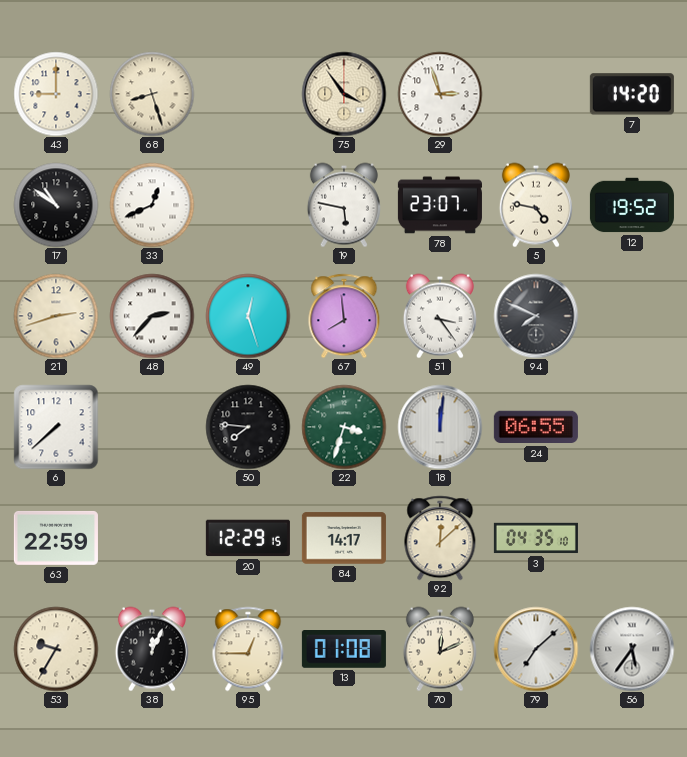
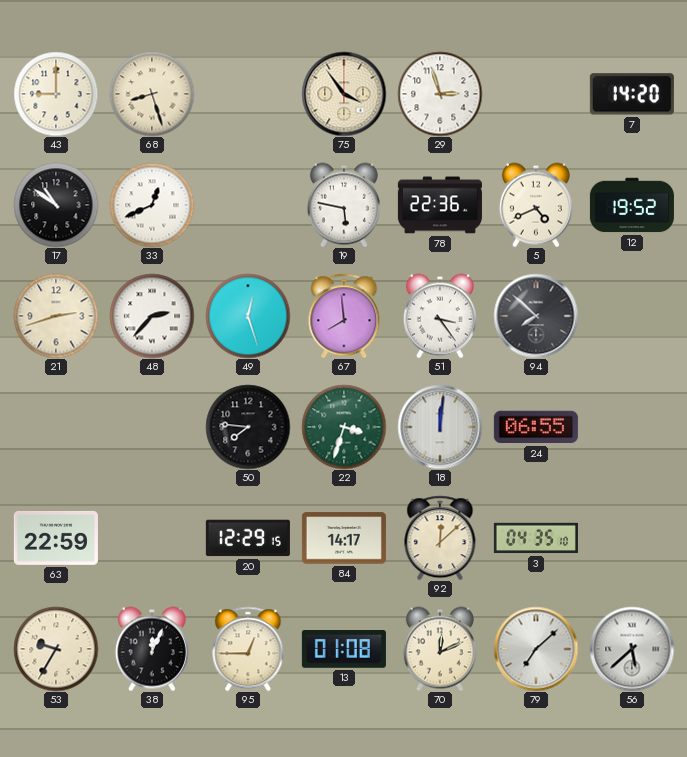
78: 23:07 -> 22:36 (440, 205)
5: 4:47 -> 4:41 (536, 205)
94: 7:49 -> 7:52 (536, 316)
6: 7:38 -> none (56, 427)
56: 5:36 -> 5:38 (632, 649)
